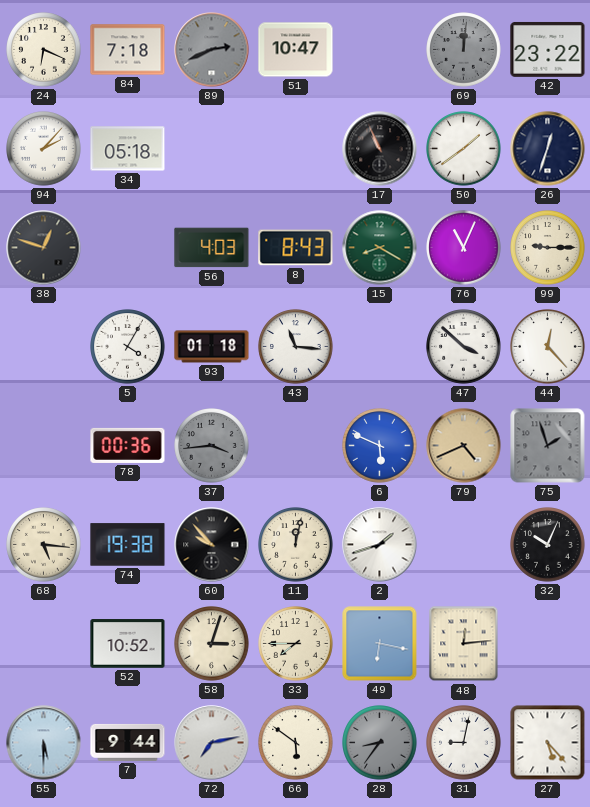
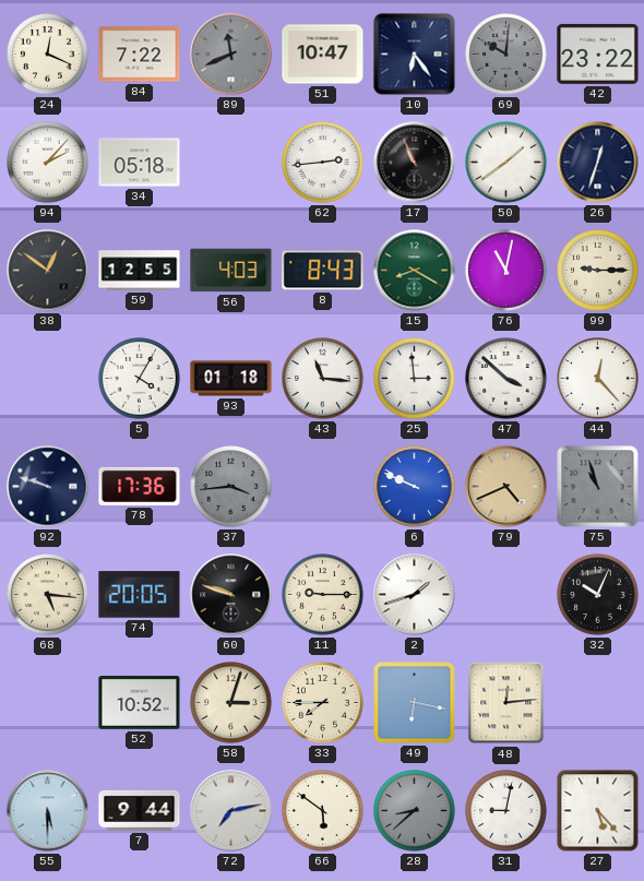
24: 6:19 -> 12:19 (48, 55)
84: 7:18 -> 7:22 (140, 55)
89: 2:41 -> 11:41 (231, 55)
10: none -> 6:24 (415, 55)
69: 12:01 -> 10:01 (506, 55)
62: none -> 2:44 (323, 163)
38: 12:48 -> 12:51 (48, 271)
59: none -> 12:55 (140, 271)
76: 11:04 -> 11:02 (506, 271)
25: none -> 2:59 (415, 379)
92: none -> 9:48 (48, 487)
78: 00:36 -> 17:36 (140, 486)
6: 5:49 -> 9:49 (415, 487)
75: 1:57 -> 10:57 (598, 487)
74: 19:38 -> 20:05 (140, 595)
60: 9:53 -> 9:48 (231, 595)
11: 12:02 -> 9:15 (323, 595)
28: 8:36 -> 8:38 (415, 811)
